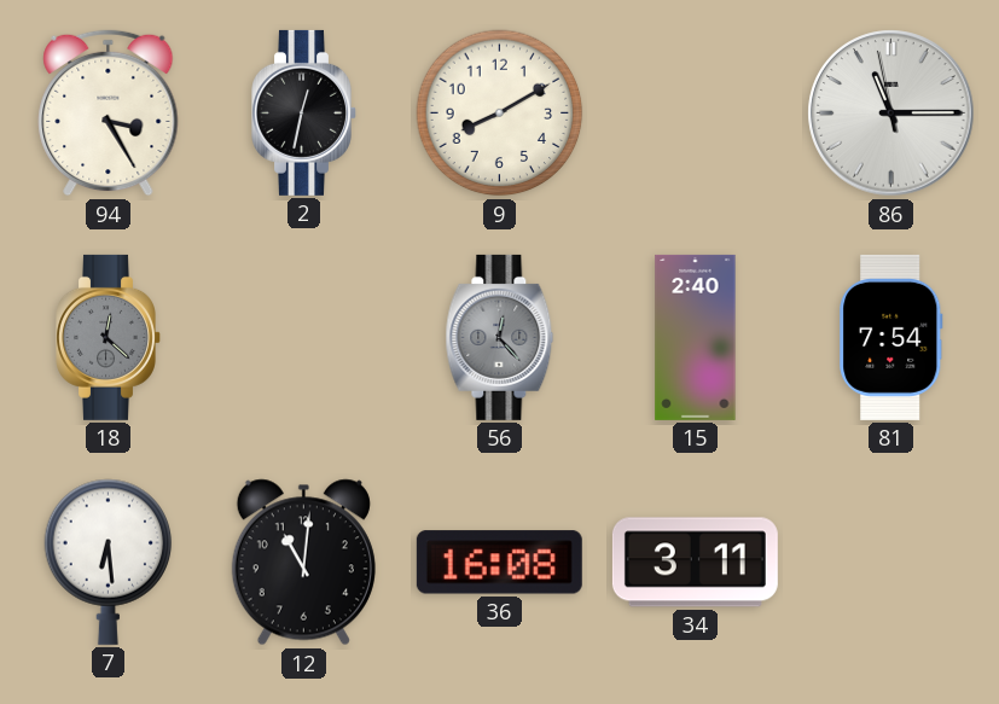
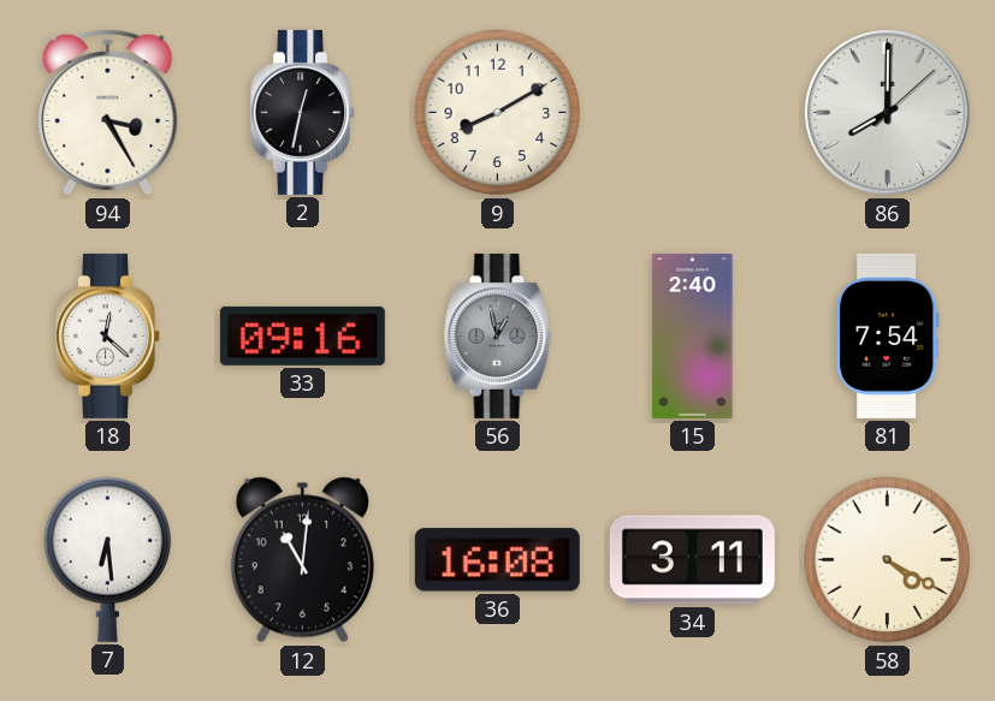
86: 11:14 -> 8:00 (888, 113)
18 dial: grey -> white (108, 335)
33: none -> 09:16 (302, 335)
56: 12:23 -> 12:58 (498, 335)
58: none -> 4:20 (888, 560)
